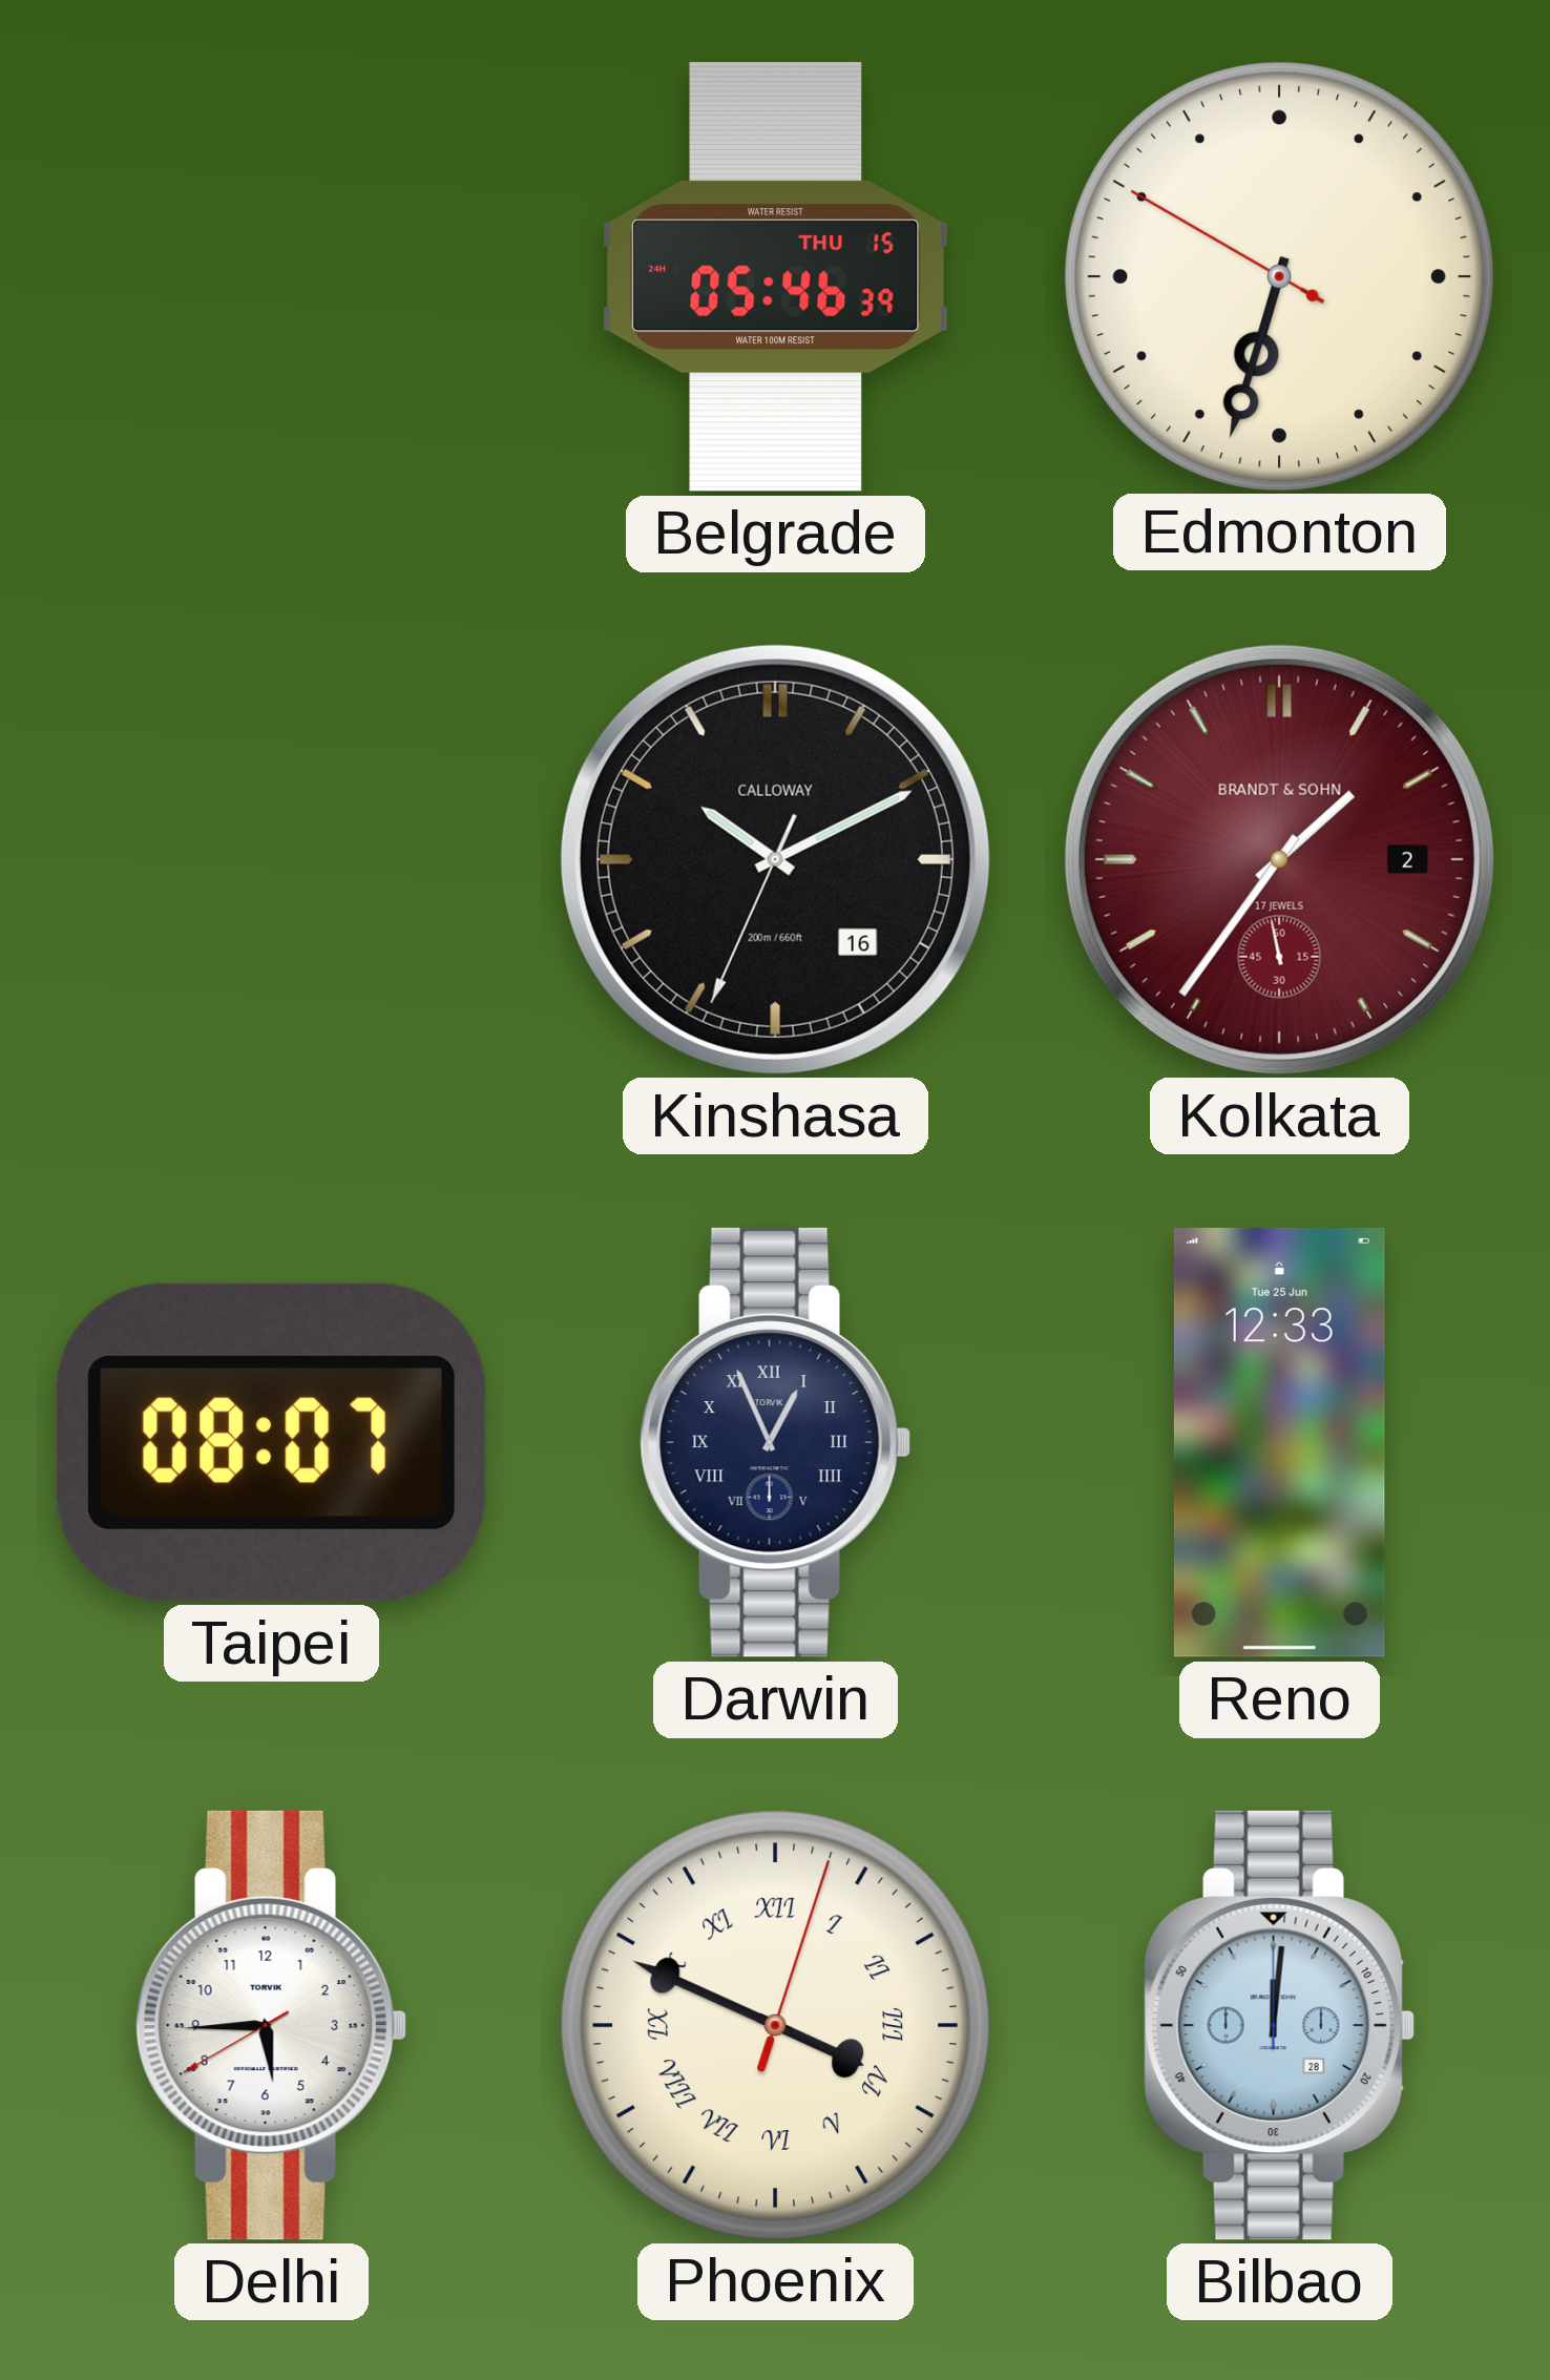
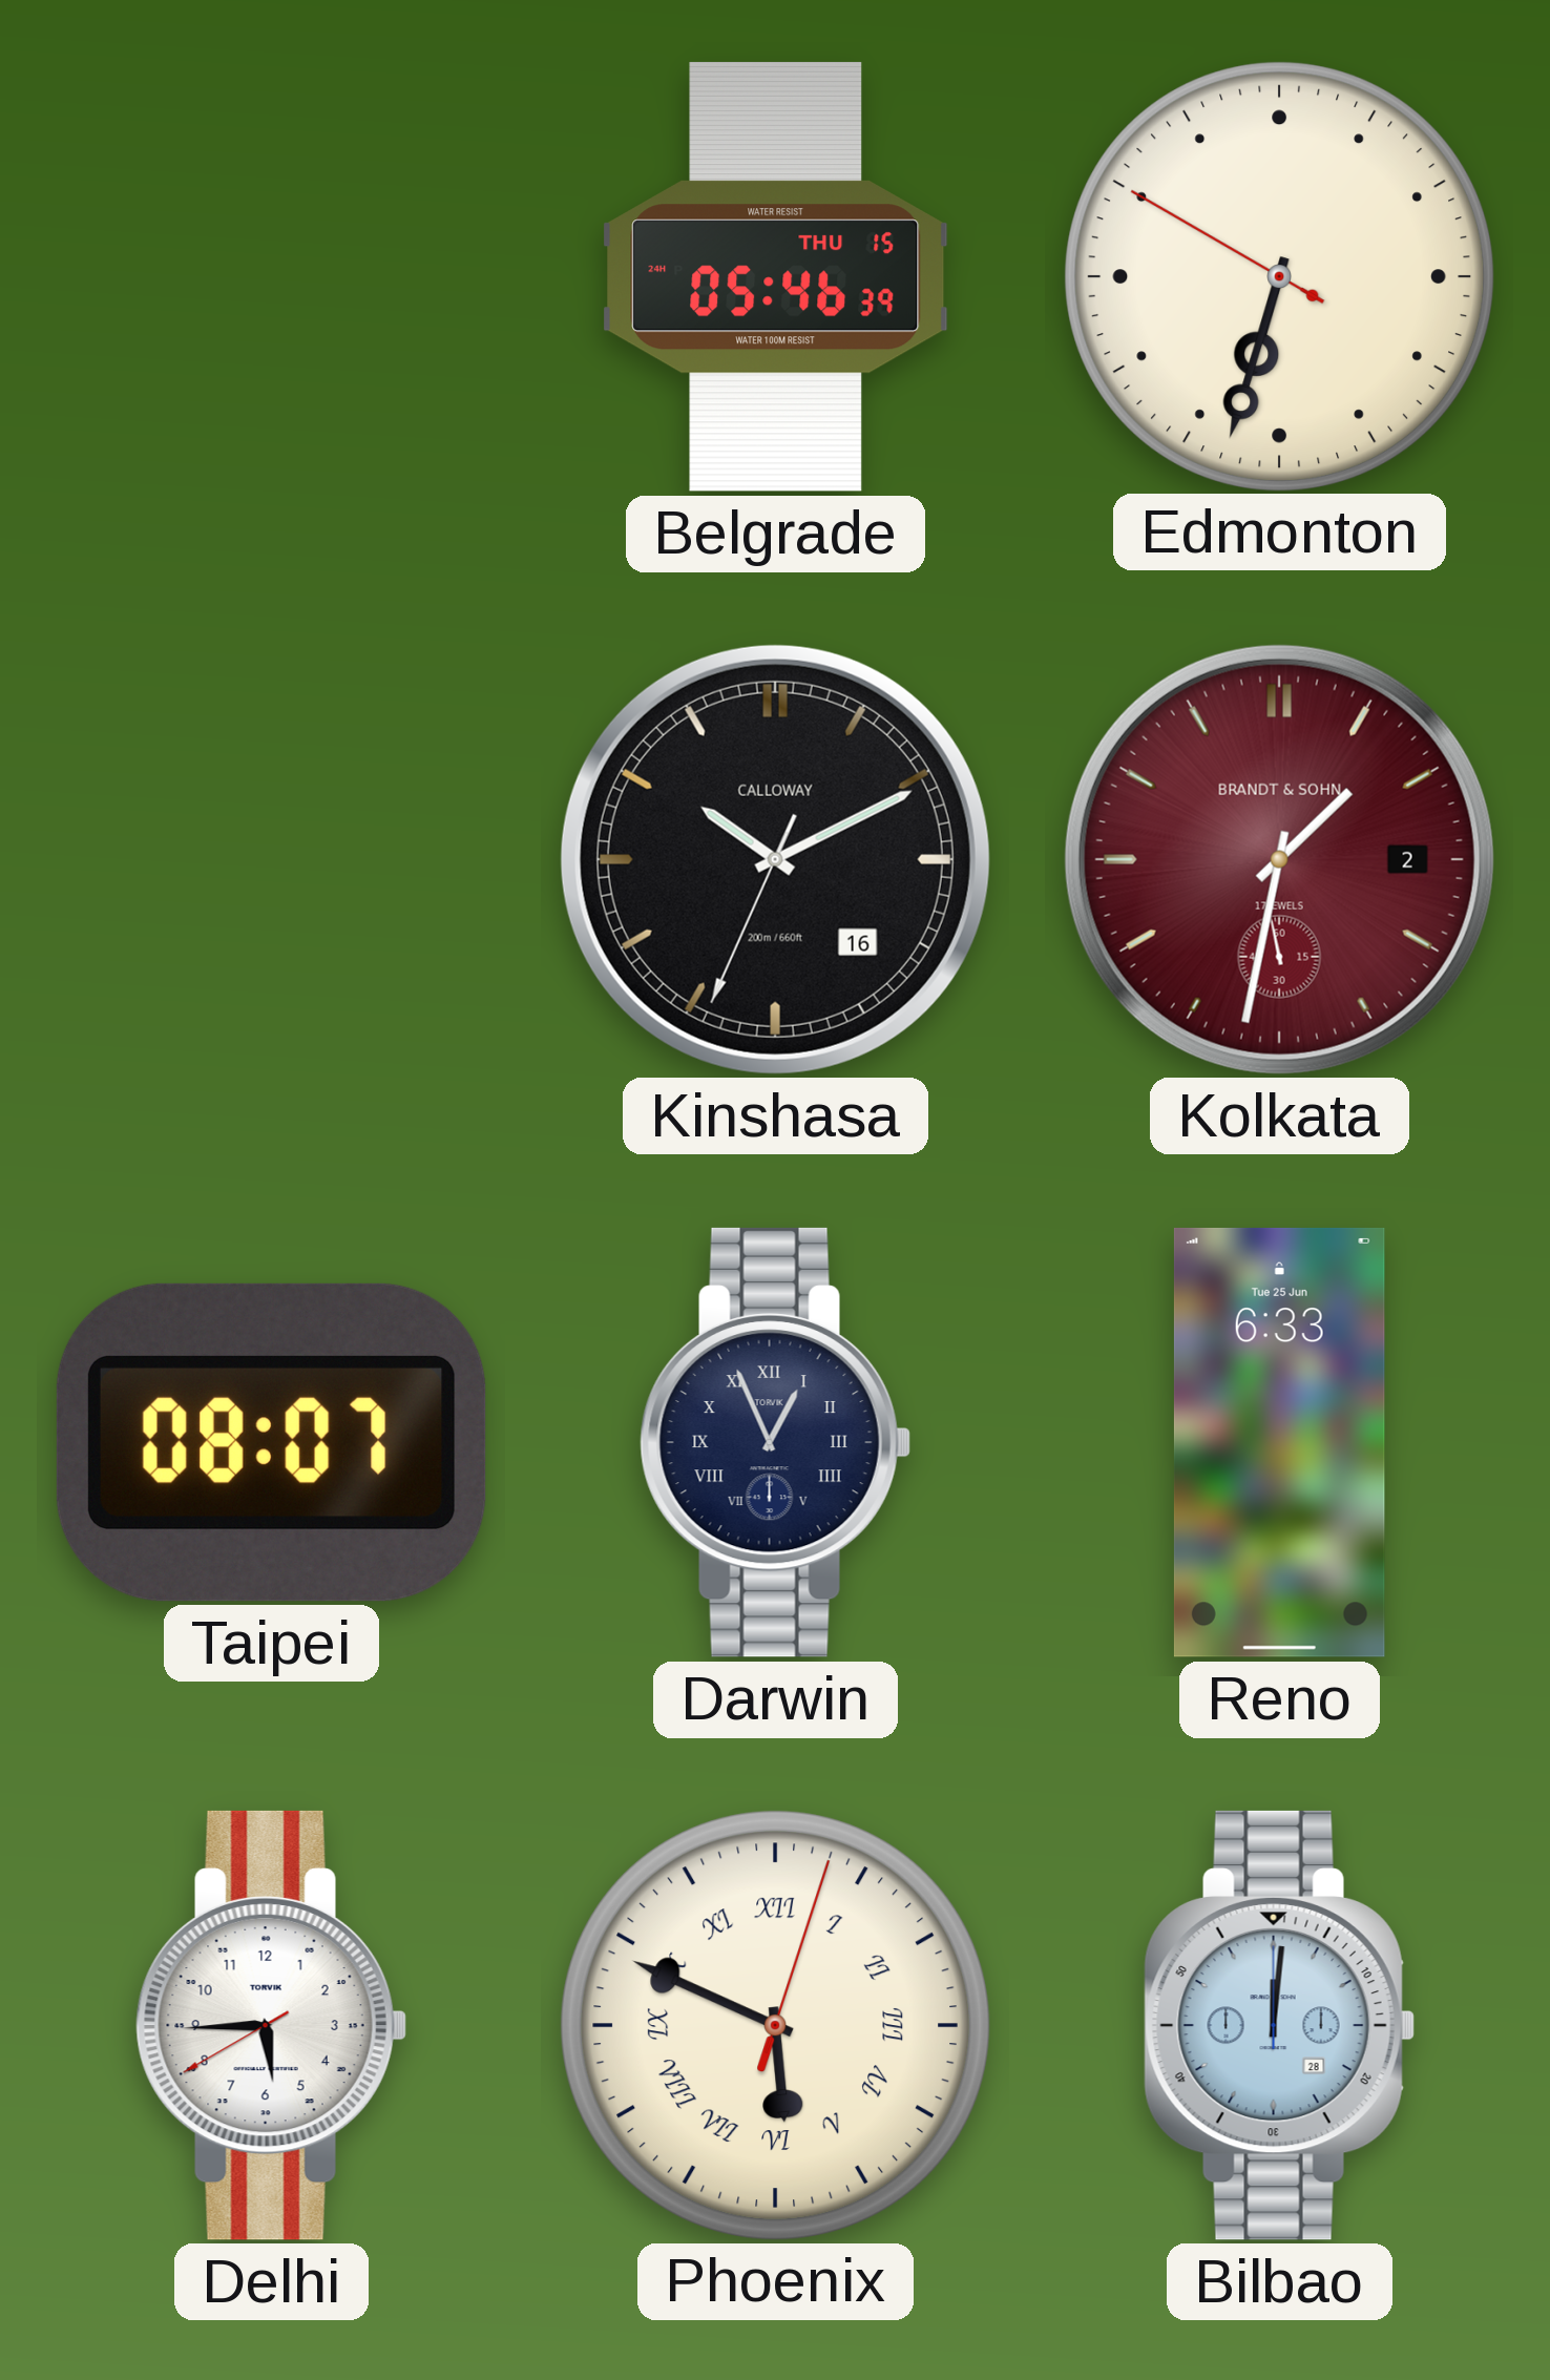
Kolkata: 1:35 -> 1:31 (1279, 859)
Reno: 12:33 -> 6:33 (1279, 1442)
Phoenix: 3:49 -> 5:49 (775, 2025)
